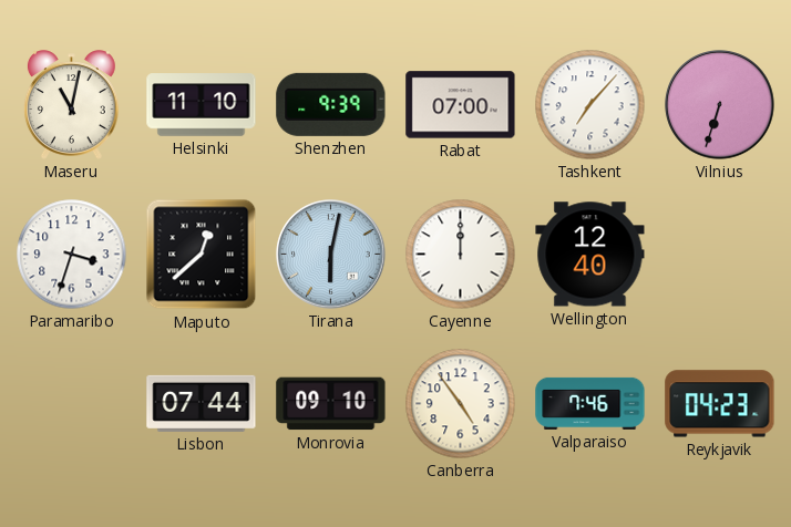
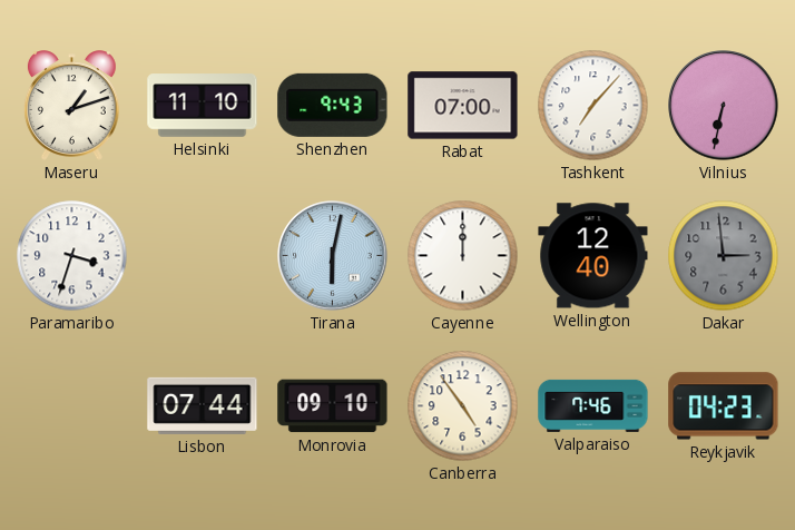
Maseru: 11:02 -> 1:12 (71, 106)
Shenzhen: 9:39 -> 9:43 (333, 105)
Vilnius: 6:33 -> 6:32 (724, 106)
Maputo: 12:38 -> none (202, 255)
Dakar: none -> 2:59 (724, 256)
